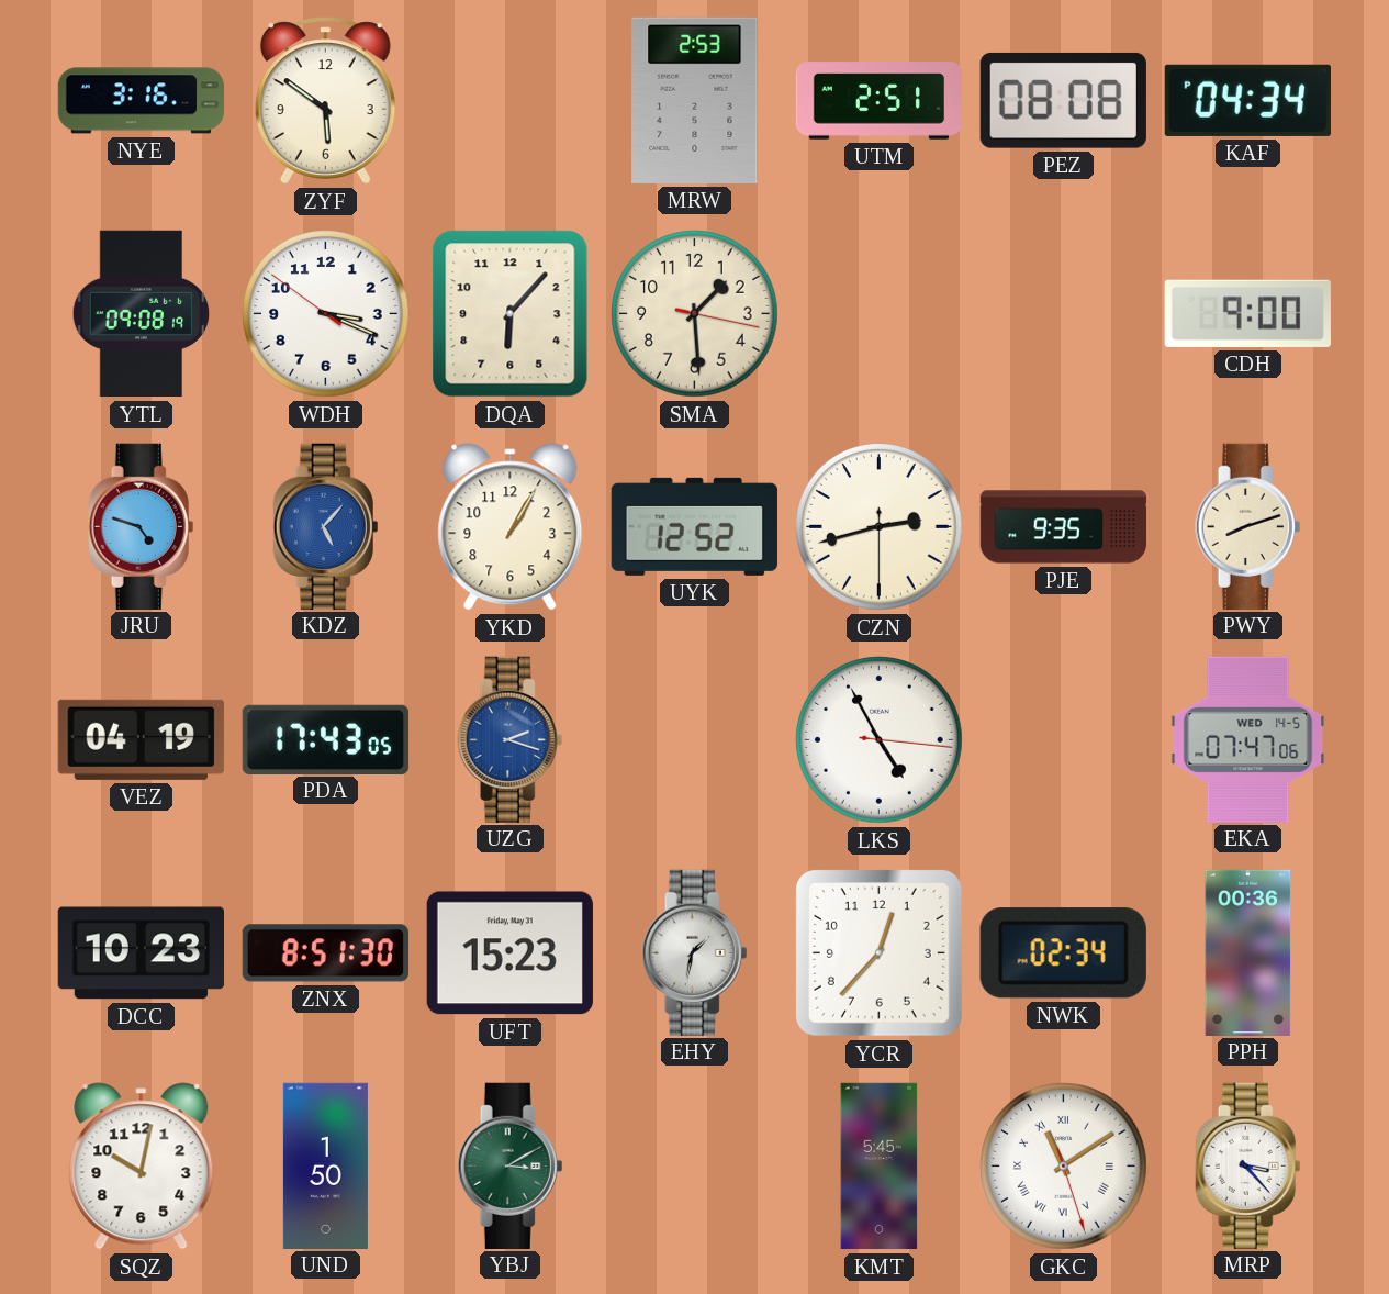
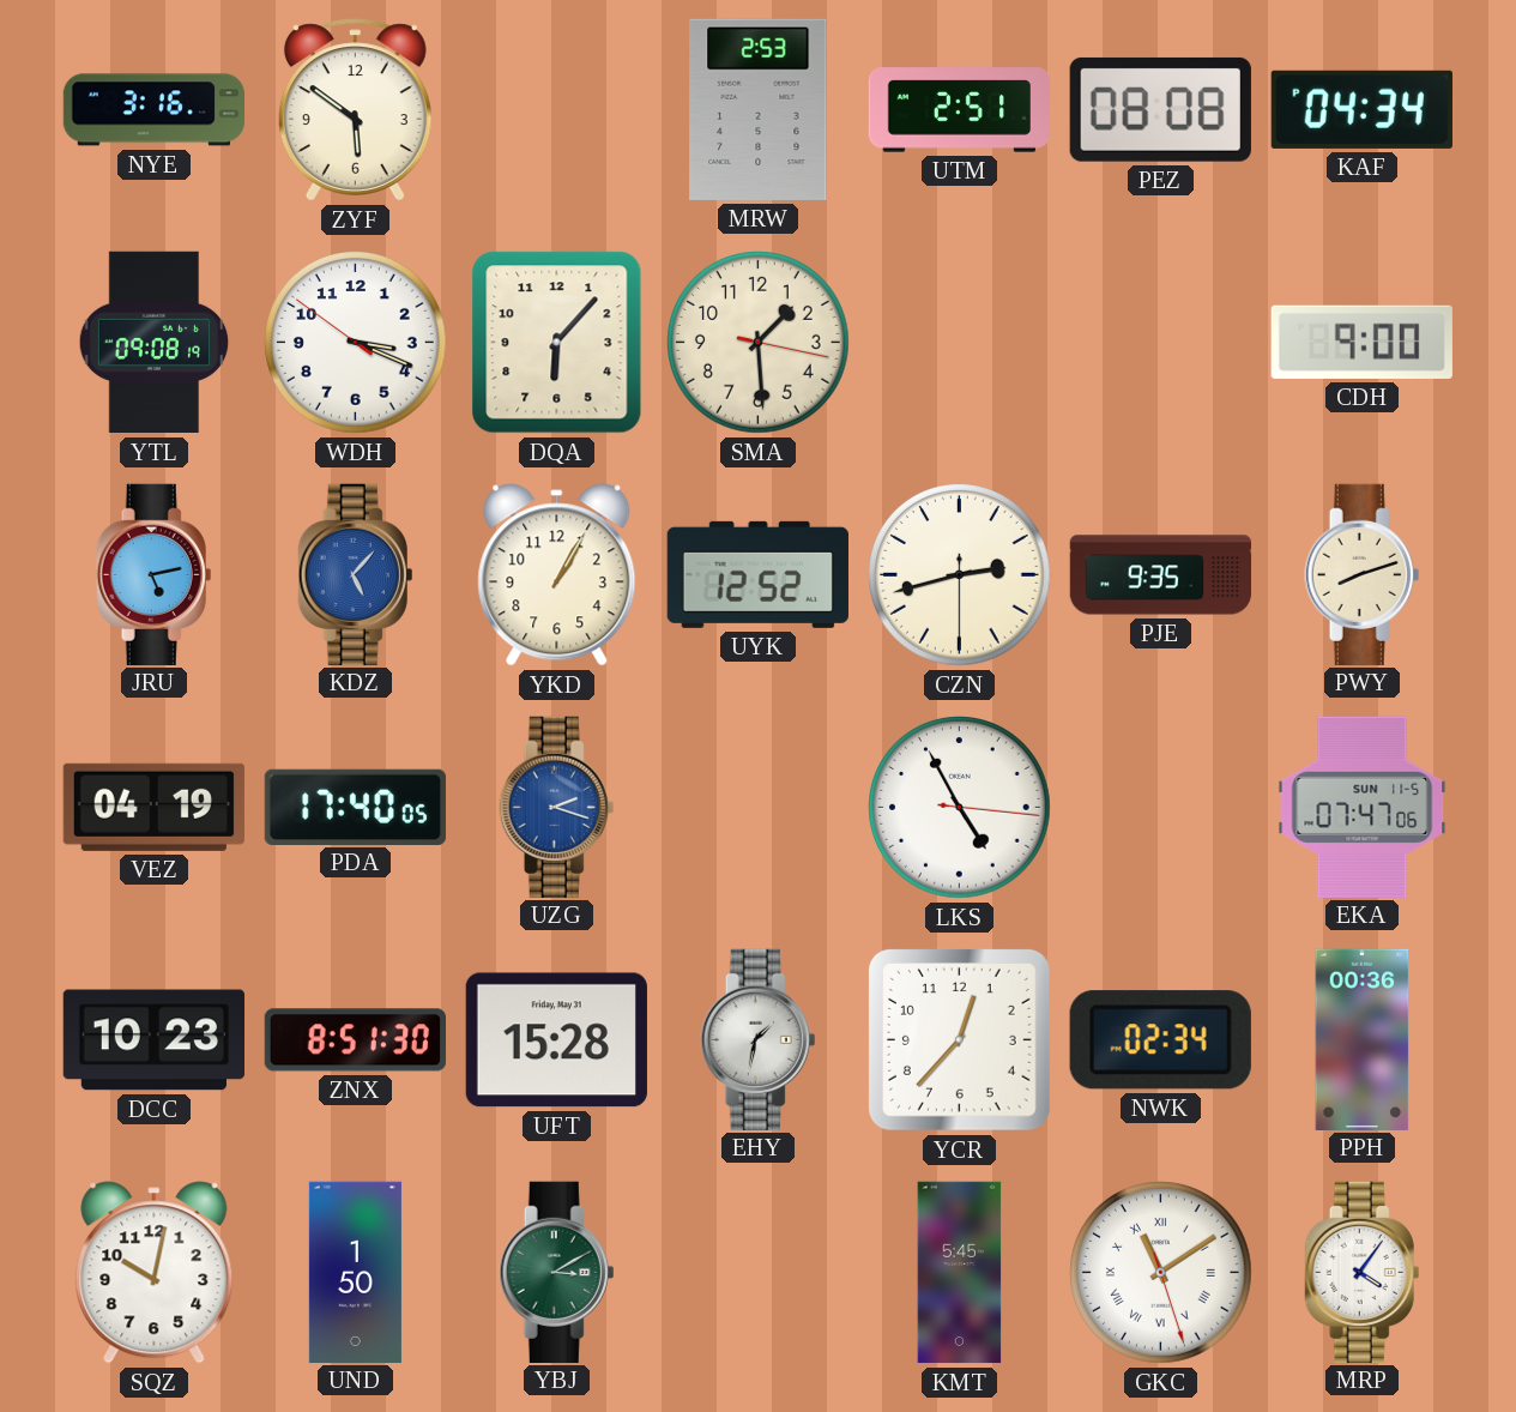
JRU: 4:48 -> 5:13 (155, 574)
PDA: 17:43 -> 17:40 (355, 807)
EKA date: WED 14-5 -> SUN 11-5 (1363, 807)
UFT: 15:23 -> 15:28 (556, 1040)
MRP: 3:23 -> 4:06 (1363, 1272)
